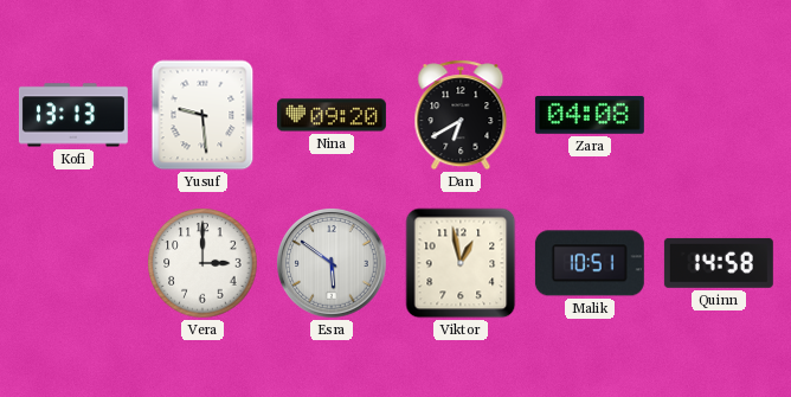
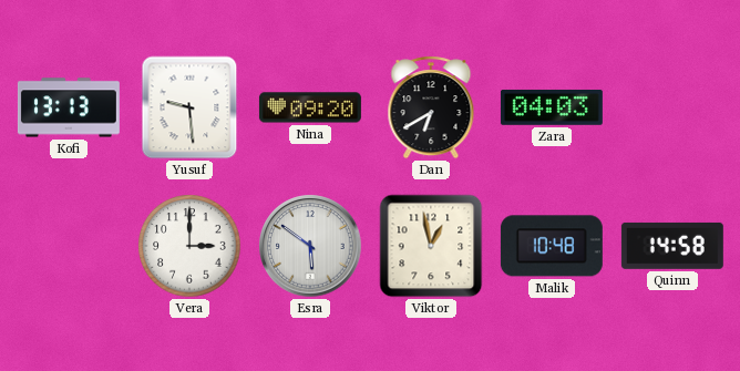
Zara: 04:08 -> 04:03 (552, 107)
Malik: 10:51 -> 10:48 (552, 246)
